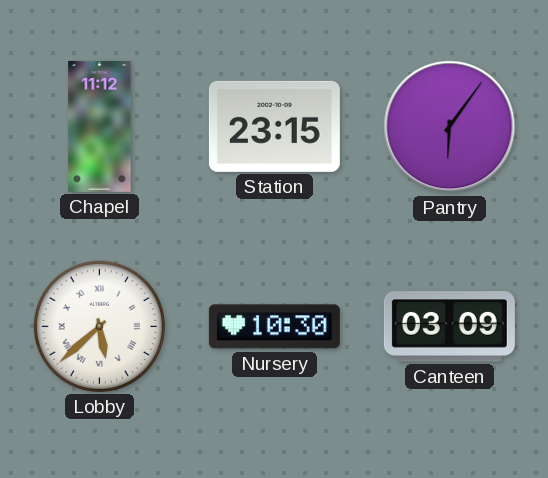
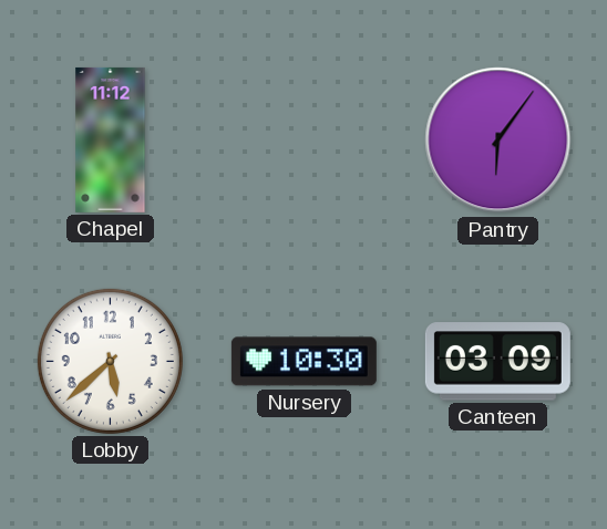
Station: 23:15 -> none (274, 126)
Lobby numerals: Roman -> Arabic (110, 361)
